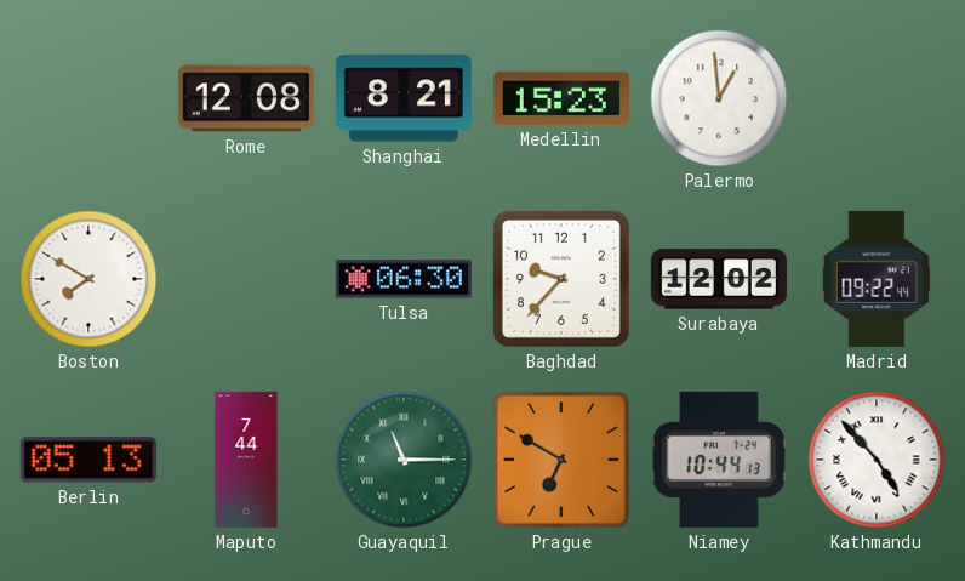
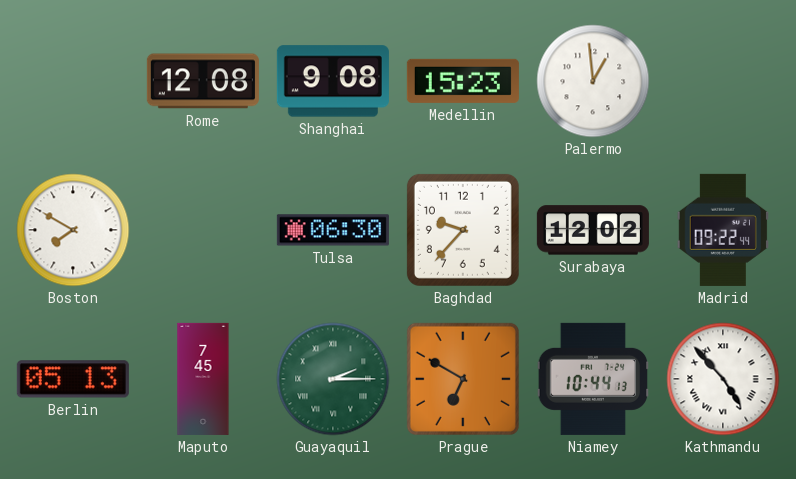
Shanghai: 8:21 -> 9:08 (333, 81)
Maputo: 7:44 -> 7:45 (203, 379)
Guayaquil: 11:15 -> 2:15 (333, 379)
